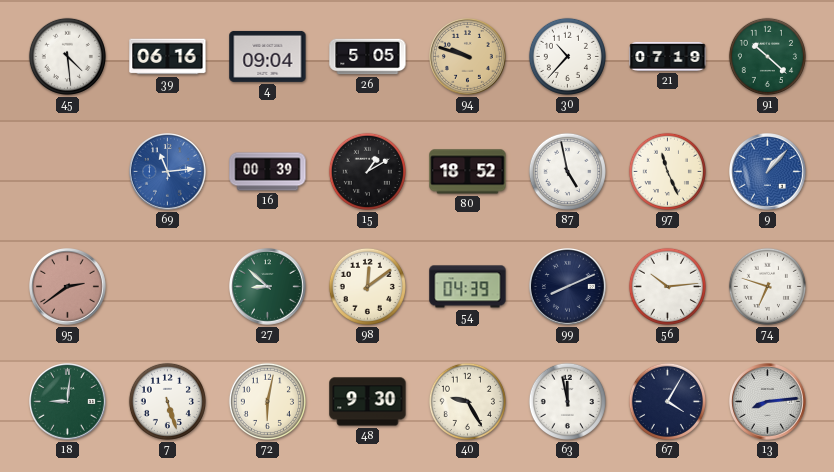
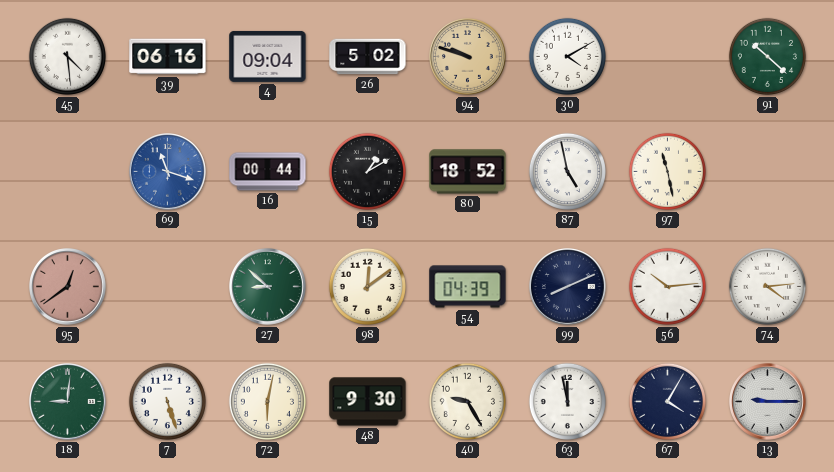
26: 5:05 -> 5:02 (368, 57)
30: 10:37 -> 4:10 (567, 56)
21: 07:19 -> none (668, 56)
69: 11:14 -> 11:18 (168, 172)
16: 00:39 -> 00:44 (268, 172)
97: 11:26 -> 11:28 (667, 171)
9: 1:07 -> none (768, 172)
95: 2:39 -> 12:39 (68, 287)
74: 6:48 -> 4:14 (767, 286)
13: 8:14 -> 9:15 (768, 402)
